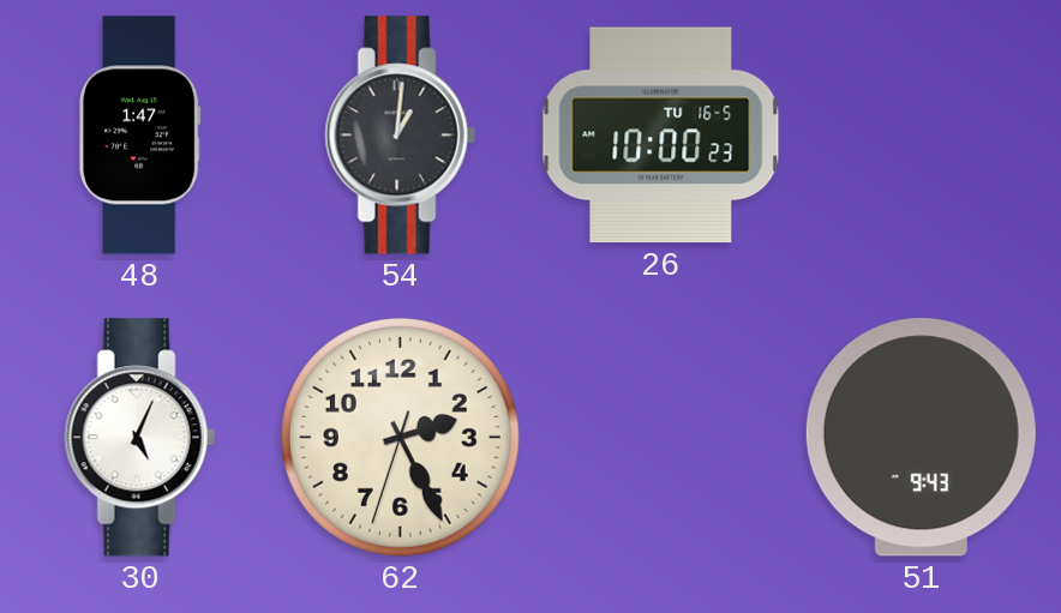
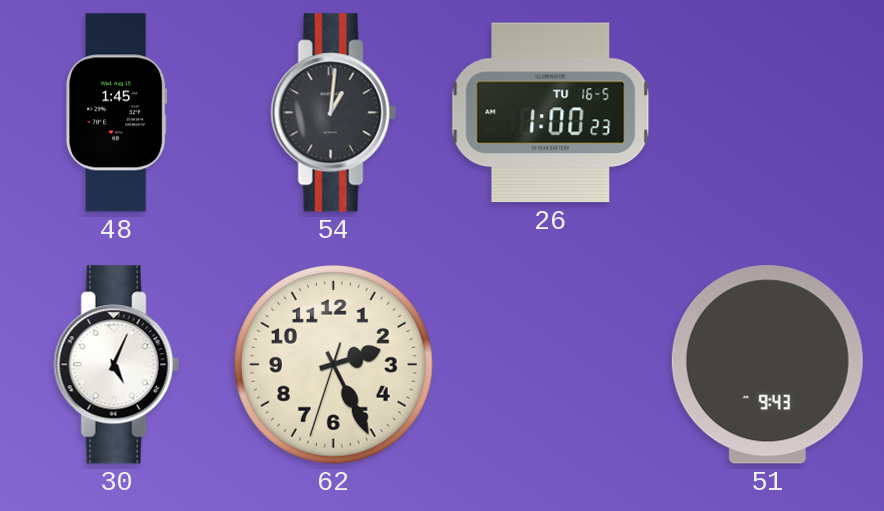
48: 1:47 -> 1:45 (117, 113)
26: 10:00 -> 1:00 (551, 113)
